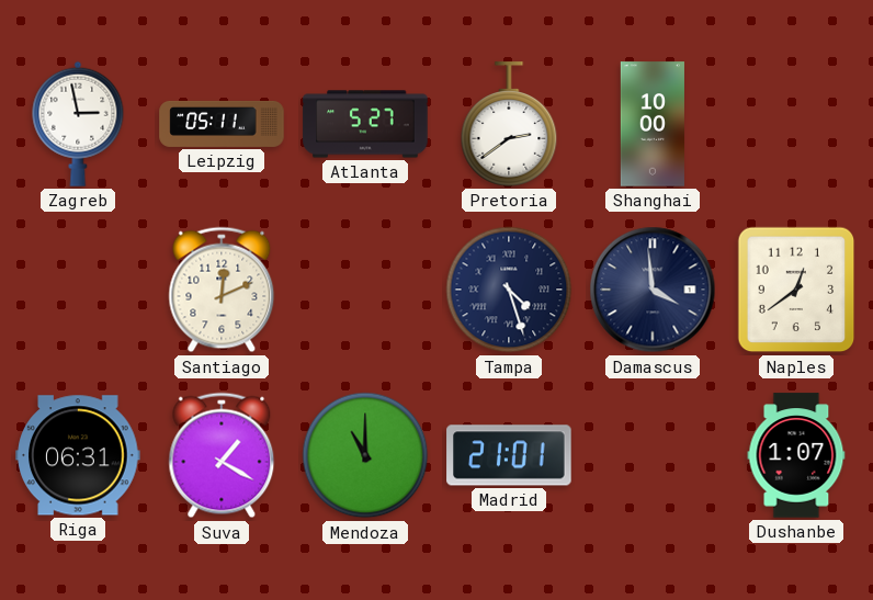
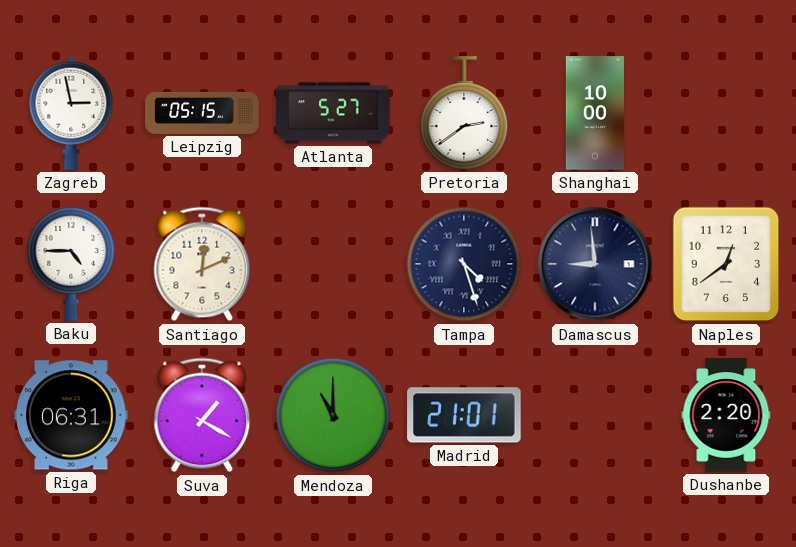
Leipzig: 05:11 -> 05:15 (202, 113)
Baku: none -> 4:45 (71, 265)
Damascus: 3:59 -> 8:59 (595, 264)
Dushanbe: 1:07 -> 2:20 (726, 415)
